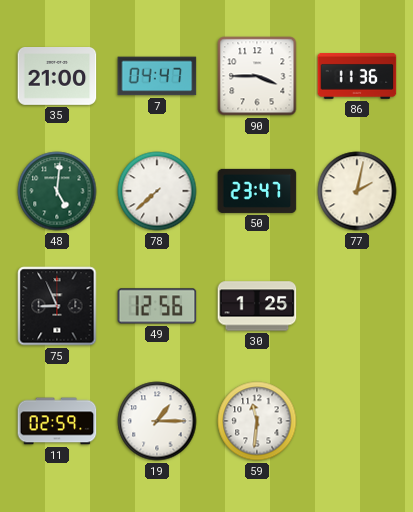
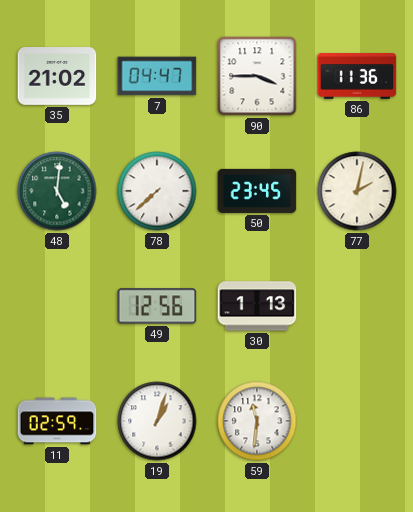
35: 21:00 -> 21:02 (57, 77)
50: 23:47 -> 23:45 (257, 191)
75: 8:56 -> none (57, 306)
30: 1:25 -> 1:13 (257, 306)
19: 1:15 -> 1:03 (157, 421)
